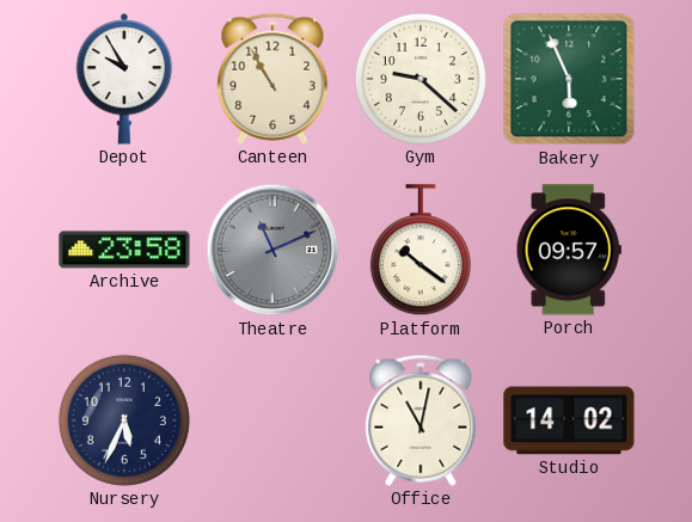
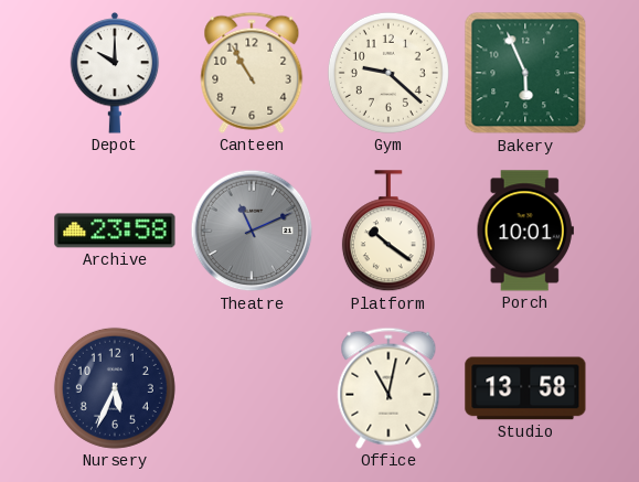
Depot: 9:55 -> 10:00 (115, 74)
Porch: 09:57 -> 10:01 (525, 231)
Studio: 14:02 -> 13:58 (525, 388)
